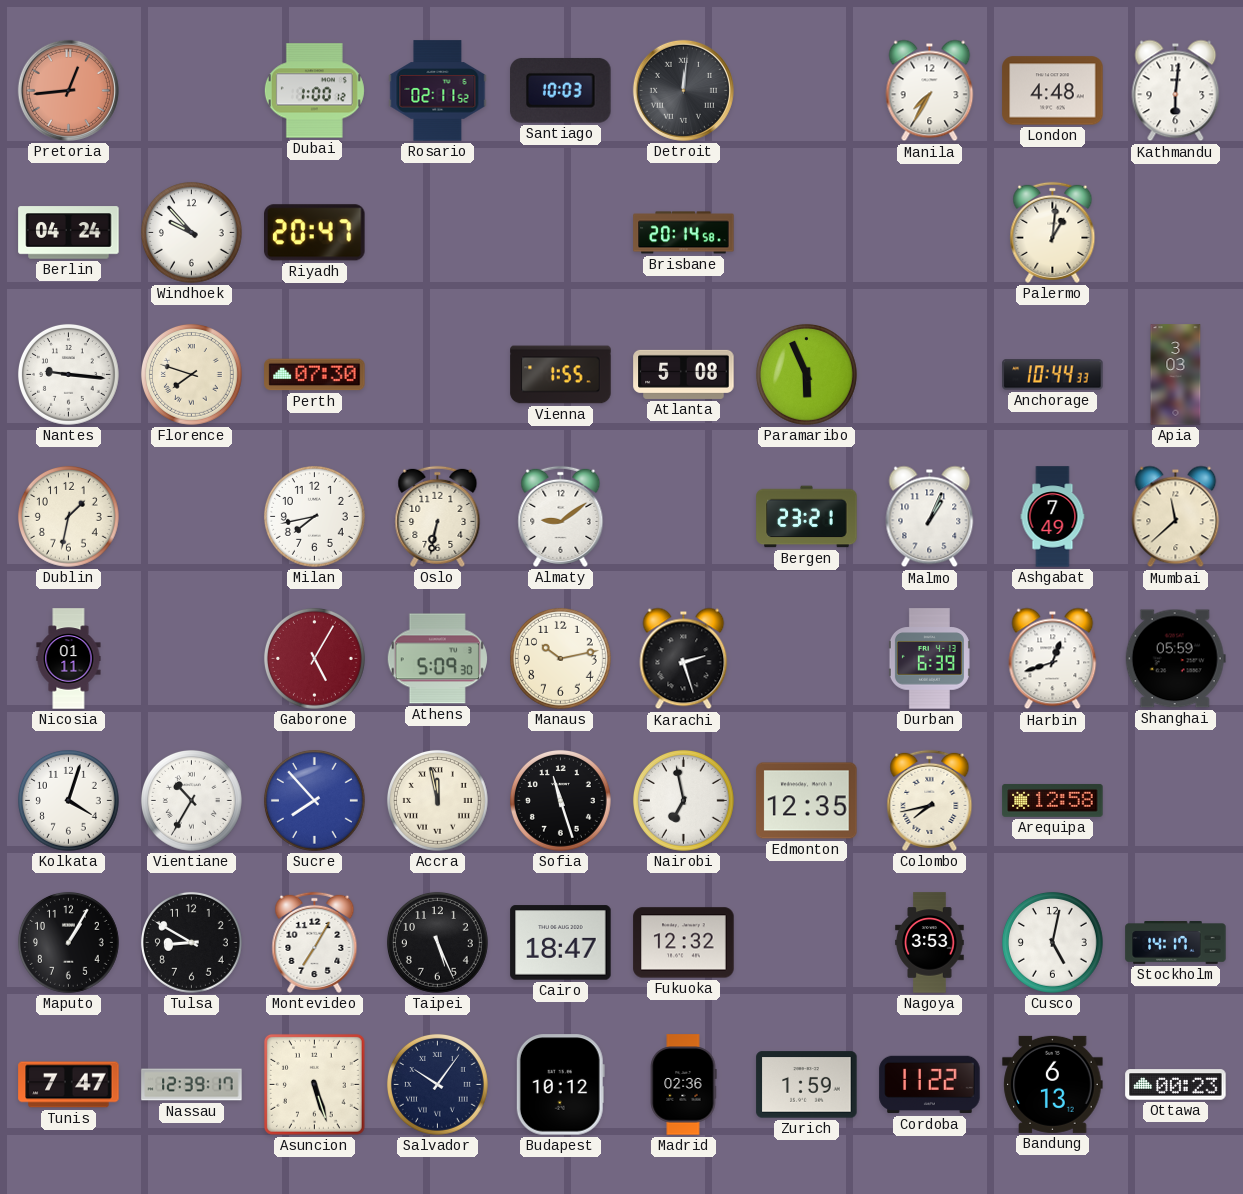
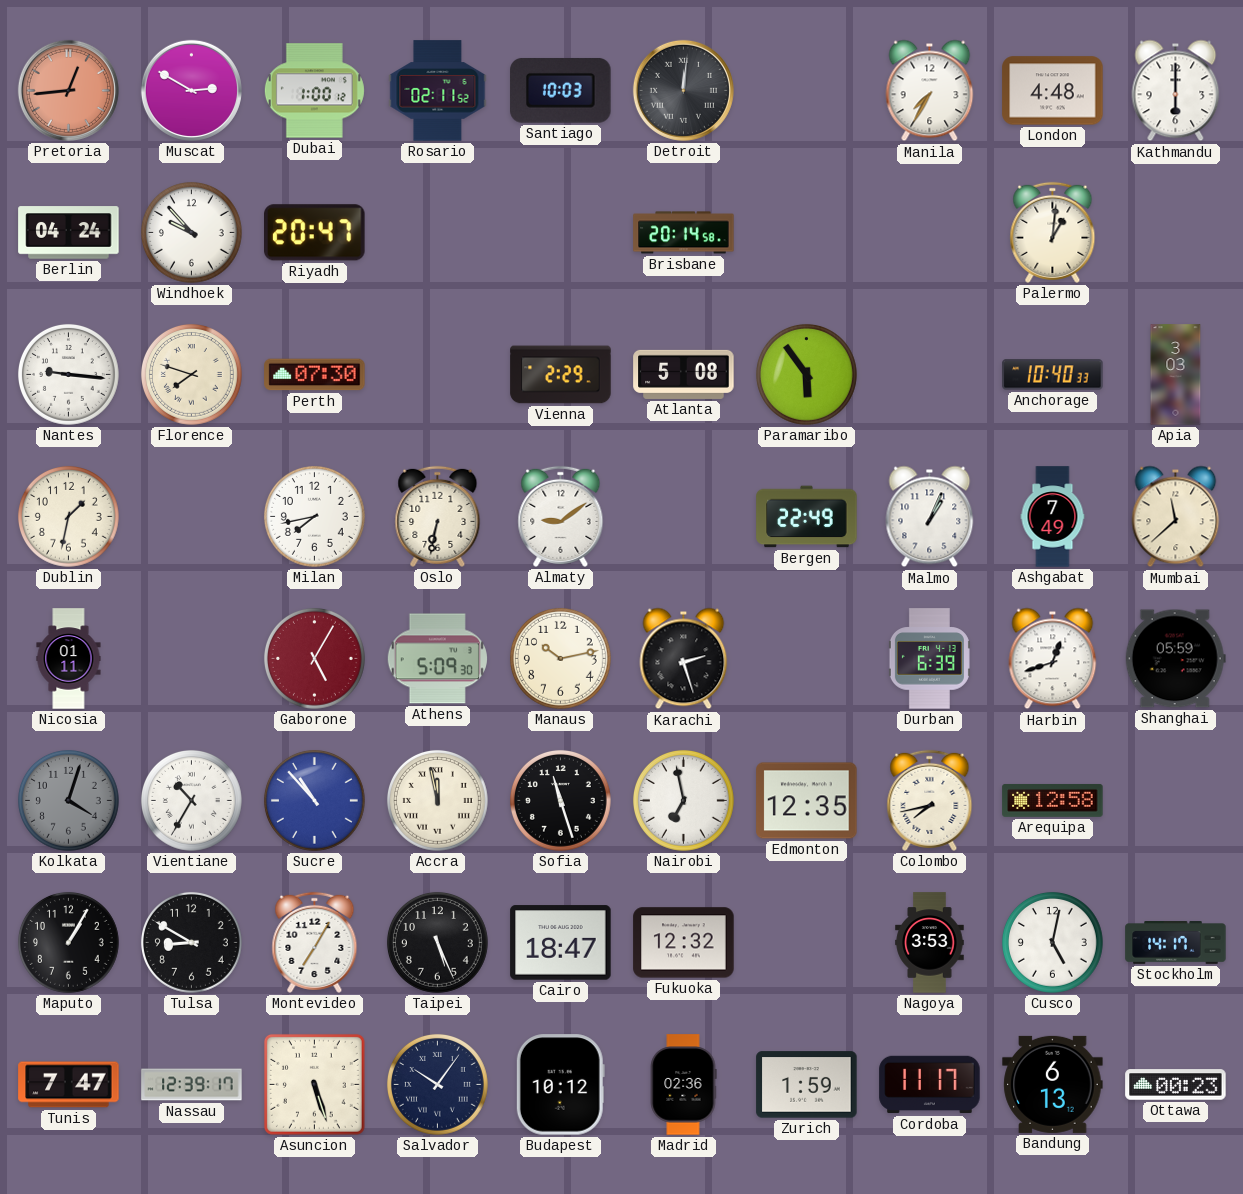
Muscat: none -> 2:50 (191, 90)
Kathmandu: 6:01 -> 6:00 (1176, 91)
Vienna: 1:55 -> 2:29 (561, 375)
Paramaribo: 5:56 -> 5:54 (806, 374)
Anchorage: 10:44 -> 10:40 (1053, 375)
Bergen: 23:21 -> 22:49 (807, 517)
Kolkata dial: white -> grey (68, 800)
Sucre: 7:53 -> 10:53 (314, 800)
Cordoba: 11:22 -> 11:17 (930, 1085)
